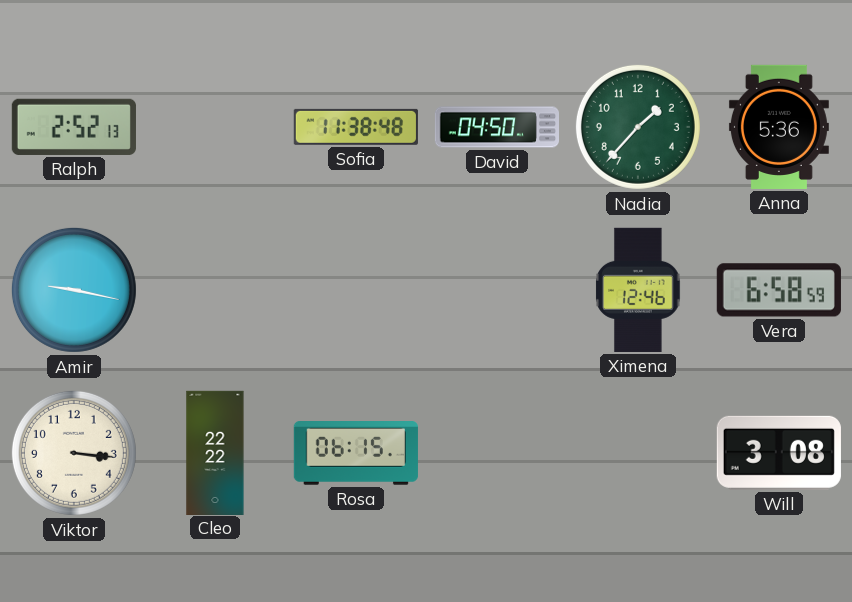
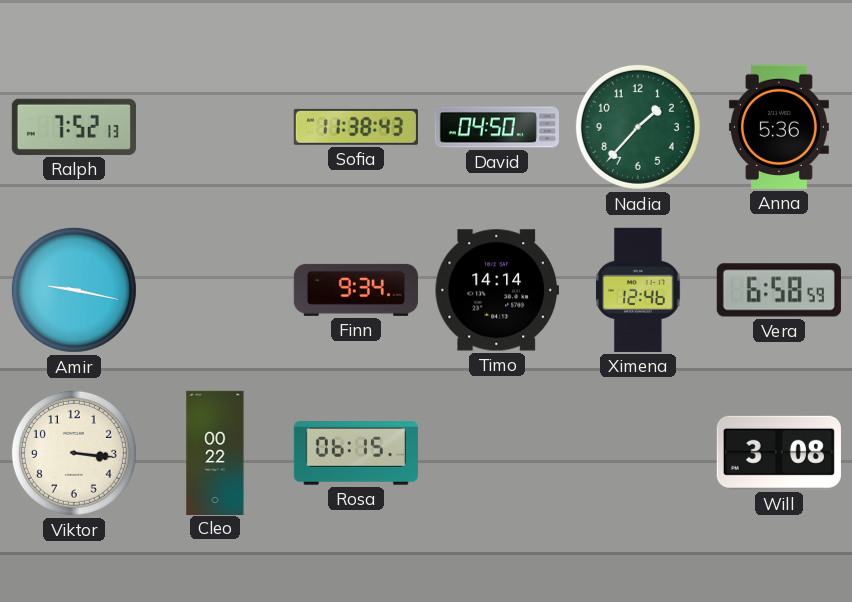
Ralph: 2:52 -> 7:52 (74, 127)
Sofia: 11:38:48 -> 11:38:43 (356, 127)
Finn: none -> 9:34 (356, 290)
Timo: none -> 14:14 (497, 290)
Cleo: 22:22 -> 00:22 (215, 452)
